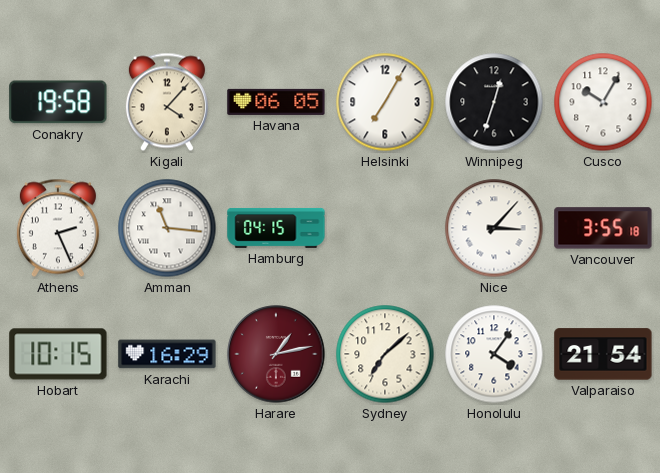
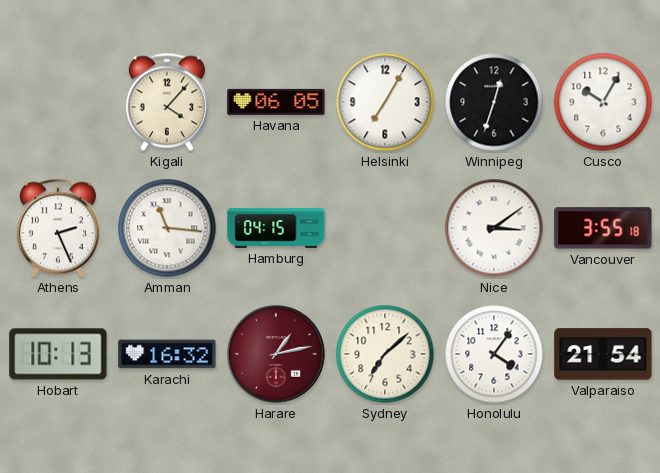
Conakry: 19:58 -> none (58, 102)
Nice: 3:07 -> 3:09 (494, 228)
Hobart: 10:15 -> 10:13 (58, 354)
Karachi: 16:29 -> 16:32 (167, 354)
